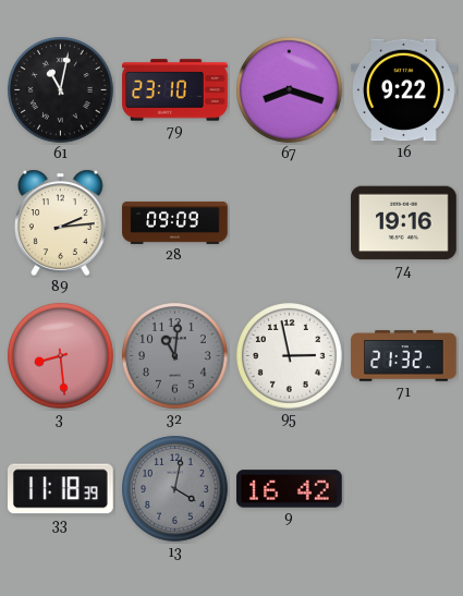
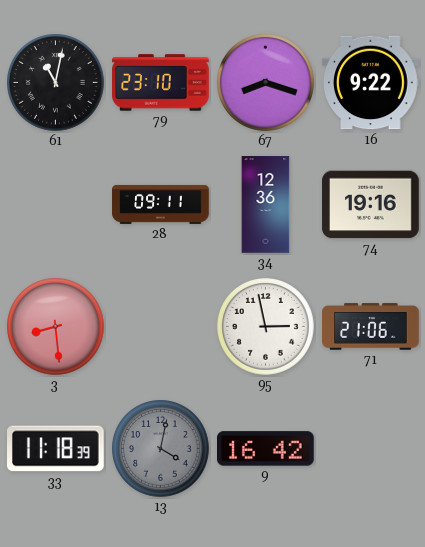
89: 2:14 -> none (60, 222)
28: 09:09 -> 09:11 (161, 204)
34: none -> 12:36 (266, 205)
32: 11:01 -> none (175, 356)
71: 21:32 -> 21:06 (371, 327)
